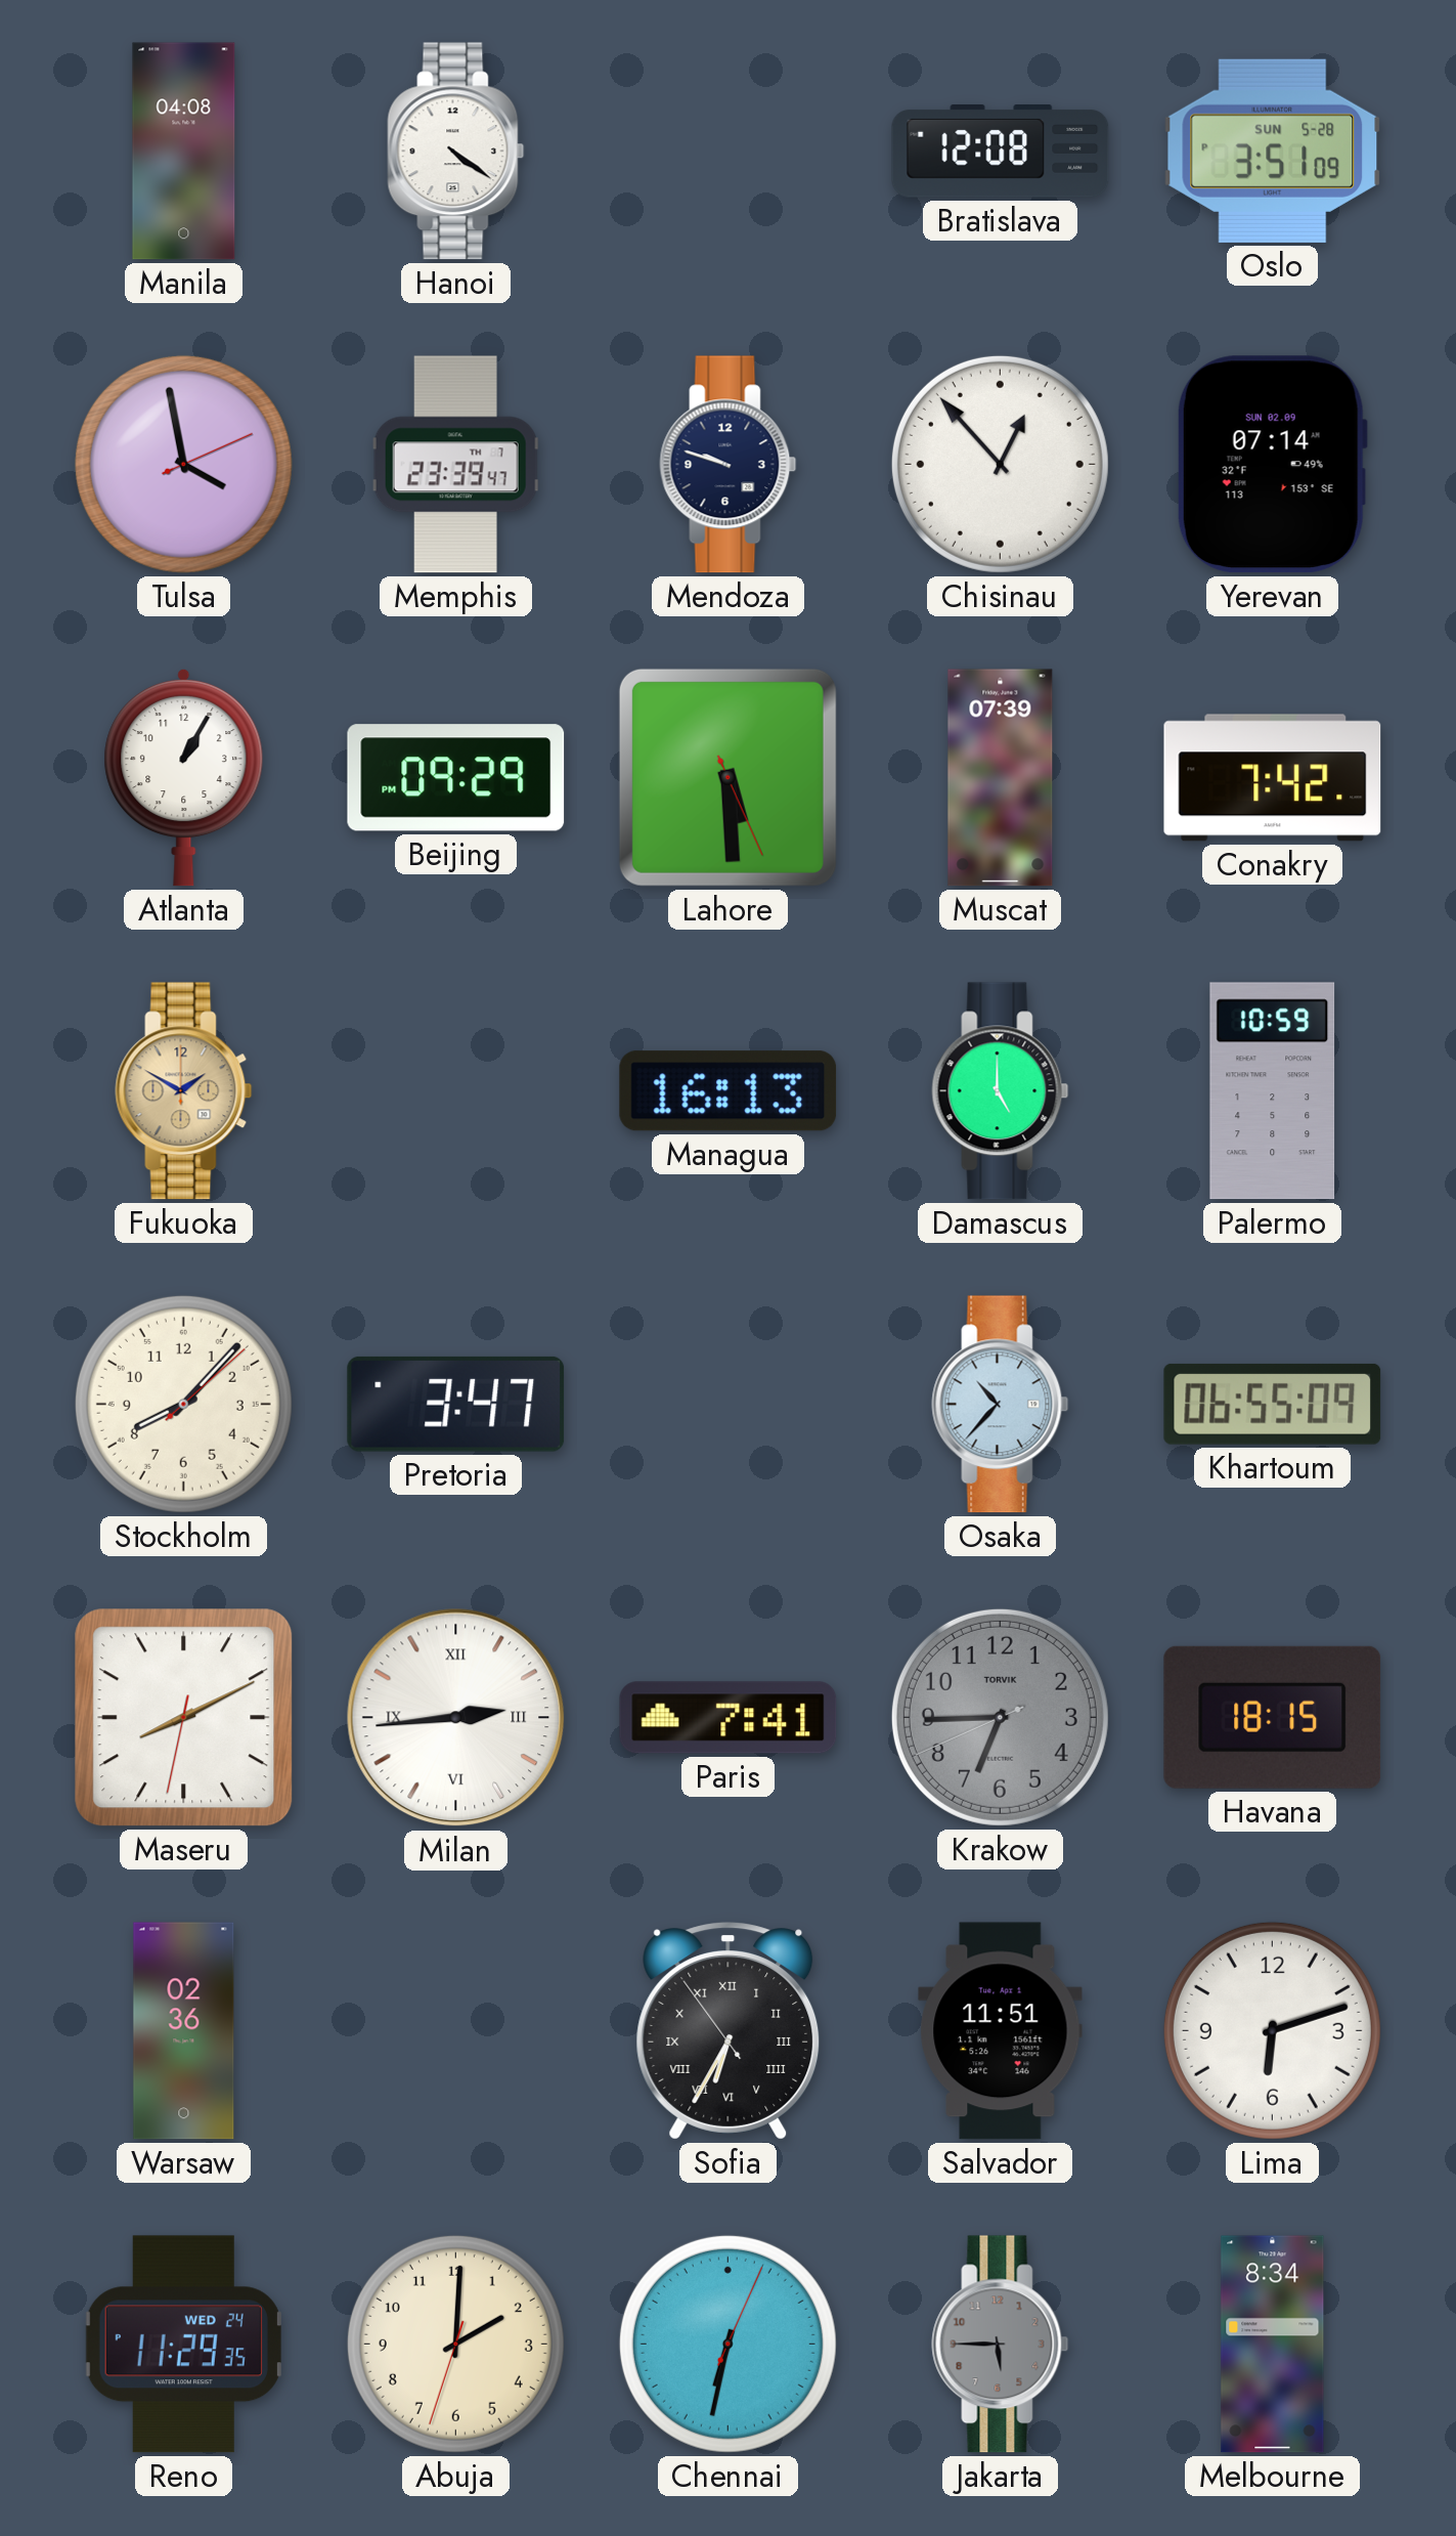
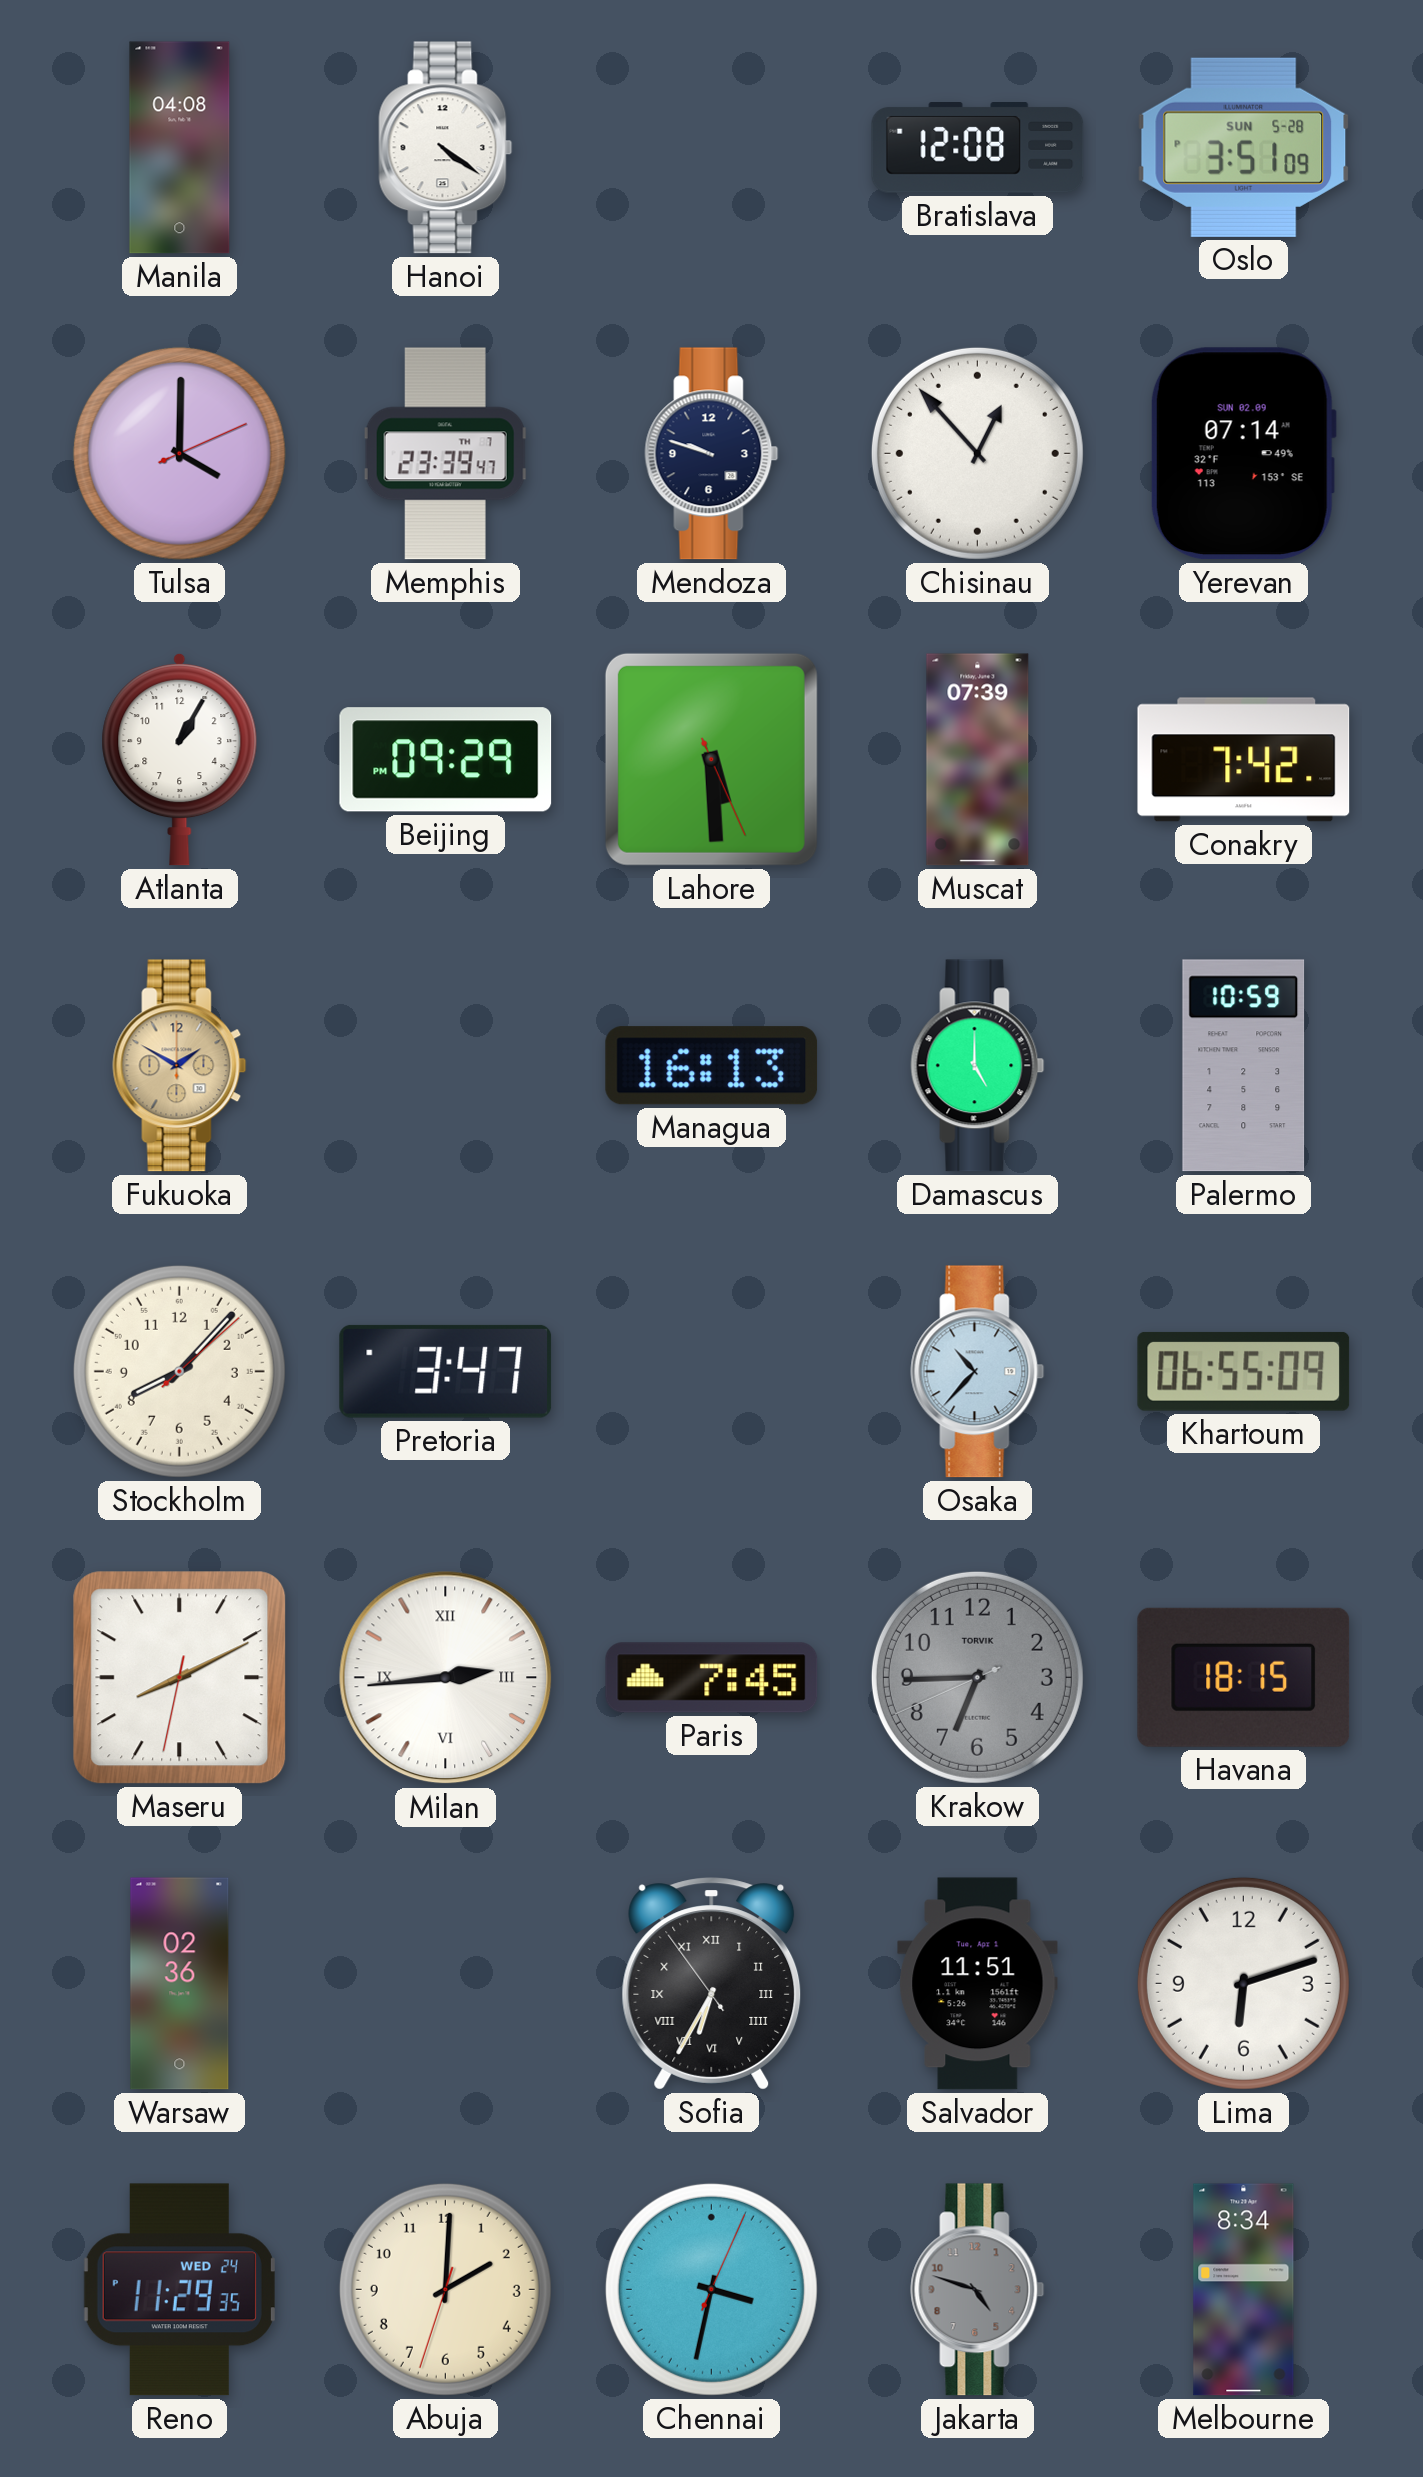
Tulsa: 3:58 -> 4:00 (179, 453)
Paris: 7:41 -> 7:45 (712, 1678)
Chennai: 6:32 -> 3:32 (711, 2289)
Jakarta: 5:45 -> 4:48 (978, 2290)
